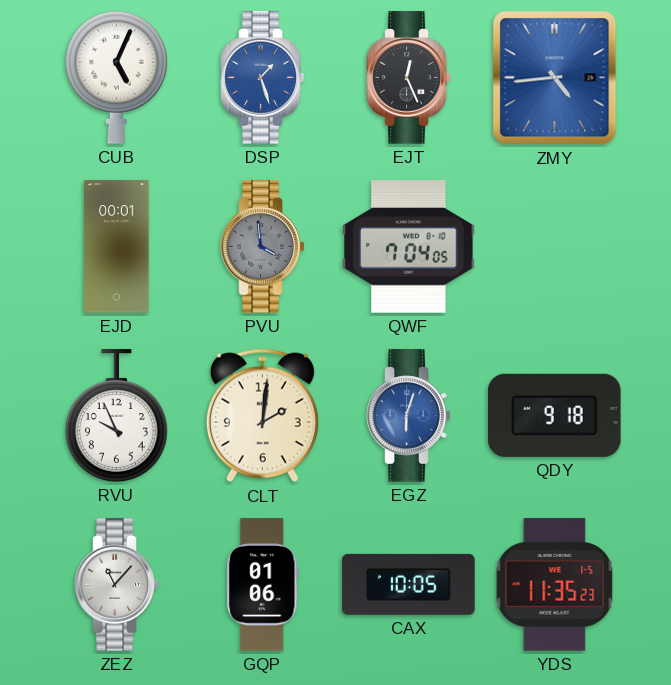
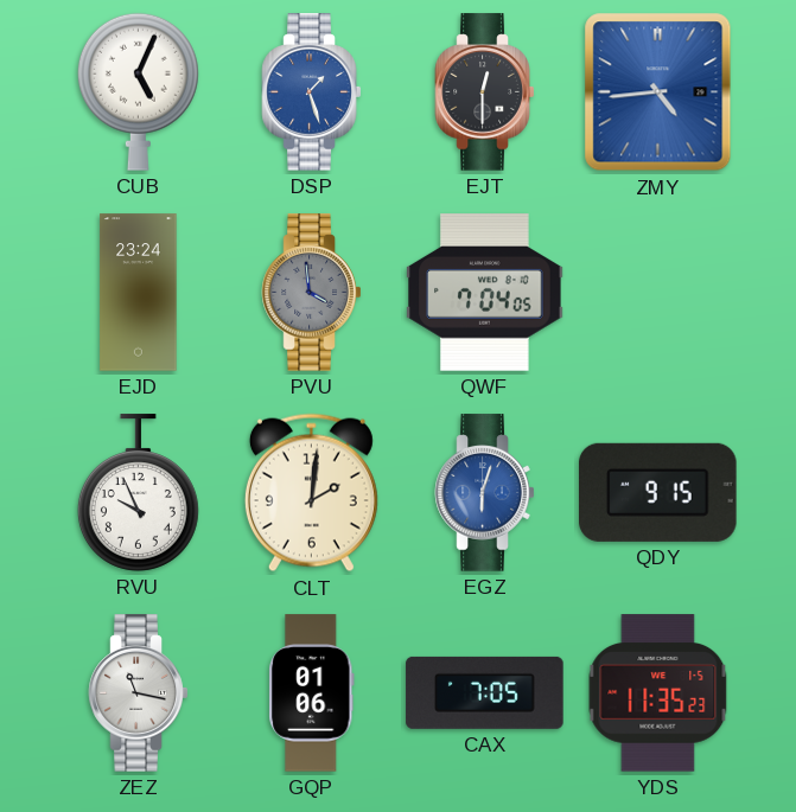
EJT: 12:26 -> 12:30 (485, 92)
EJD: 00:01 -> 23:24 (139, 293)
QDY: 9:18 -> 9:15 (658, 492)
ZEZ: 11:07 -> 11:17 (139, 693)
CAX: 10:05 -> 7:05 (485, 692)
